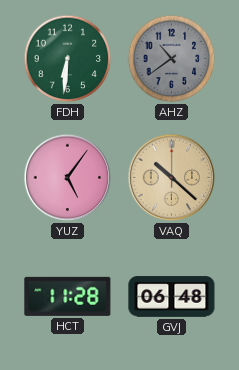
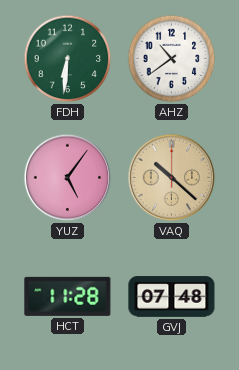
AHZ dial: grey -> white (172, 59)
GVJ: 06:48 -> 07:48 (172, 297)
